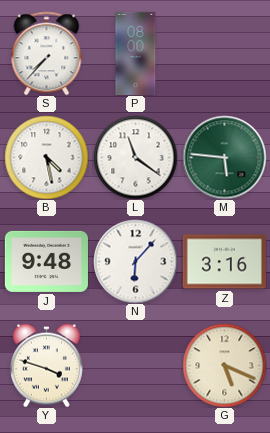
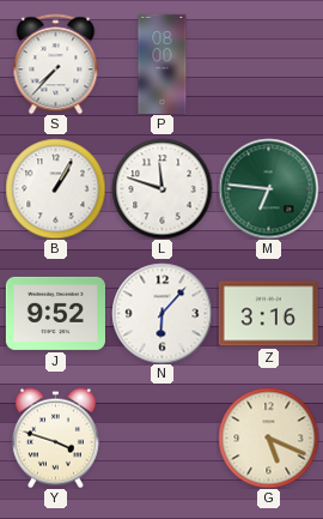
B: 4:28 -> 1:05 (55, 188)
L: 11:21 -> 11:48 (161, 188)
M: 5:46 -> 6:46 (268, 188)
J: 9:48 -> 9:52 (55, 313)
